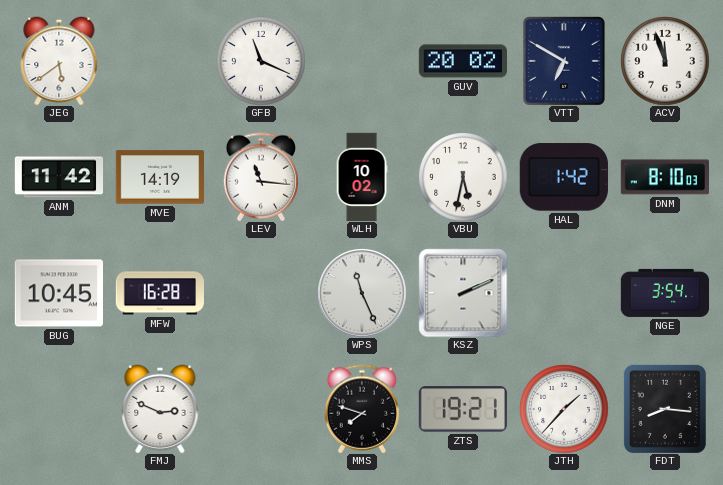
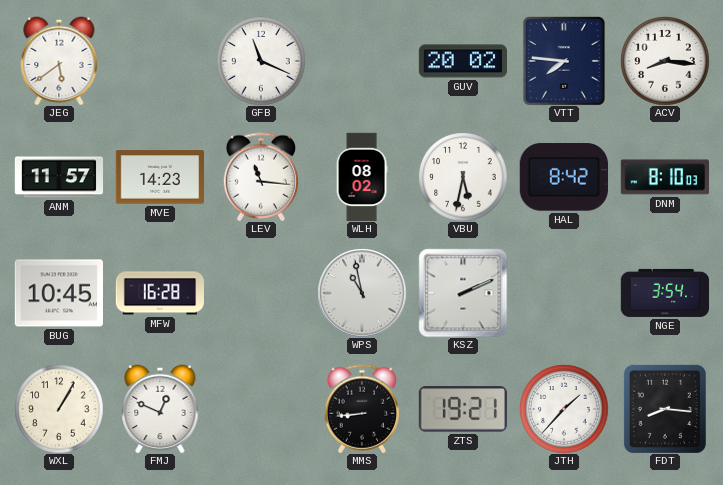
VTT: 6:50 -> 7:46 (564, 61)
ACV: 11:57 -> 8:16 (665, 61)
ANM: 11:42 -> 11:57 (59, 177)
MVE: 14:19 -> 14:23 (159, 177)
WLH: 10:02 -> 08:02 (362, 177)
HAL: 1:42 -> 8:42 (564, 177)
WPS: 11:26 -> 10:58 (362, 293)
WXL: none -> 1:05 (59, 409)
FMJ: 2:49 -> 12:49 (160, 409)
MMS: 7:48 -> 8:44 (361, 409)
